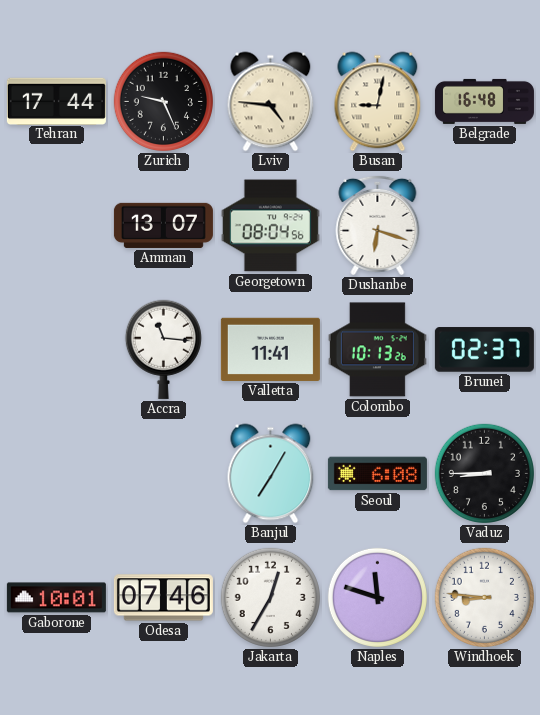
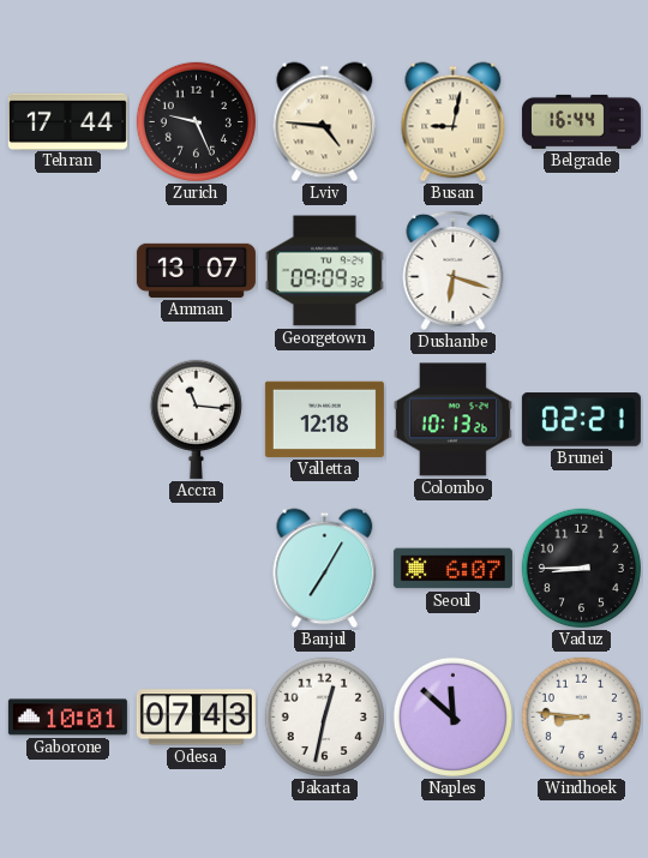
Belgrade: 16:48 -> 16:44 (581, 121)
Georgetown: 08:04 -> 09:09 (324, 271)
Valletta: 11:41 -> 12:18 (324, 419)
Brunei: 02:37 -> 02:21 (581, 420)
Seoul: 6:08 -> 6:07 (452, 569)
Odesa: 07:46 -> 07:43 (196, 718)
Jakarta: 12:35 -> 12:32 (324, 716)
Naples: 11:48 -> 11:52 (452, 716)
